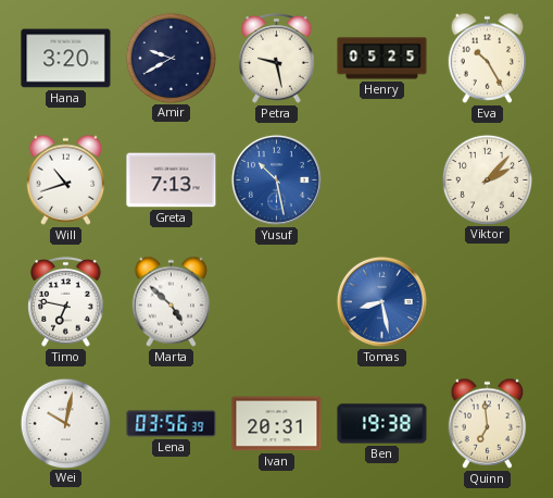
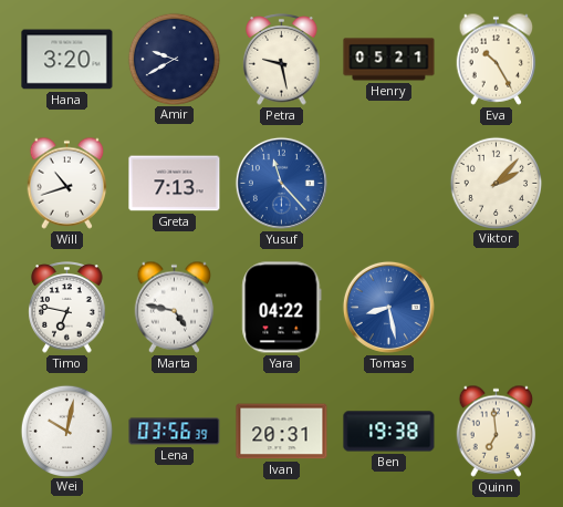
Henry: 05:25 -> 05:21 (389, 60)
Yusuf: 10:28 -> 11:23 (281, 183)
Marta: 4:52 -> 4:47 (175, 307)
Yara: none -> 04:22 (282, 308)
